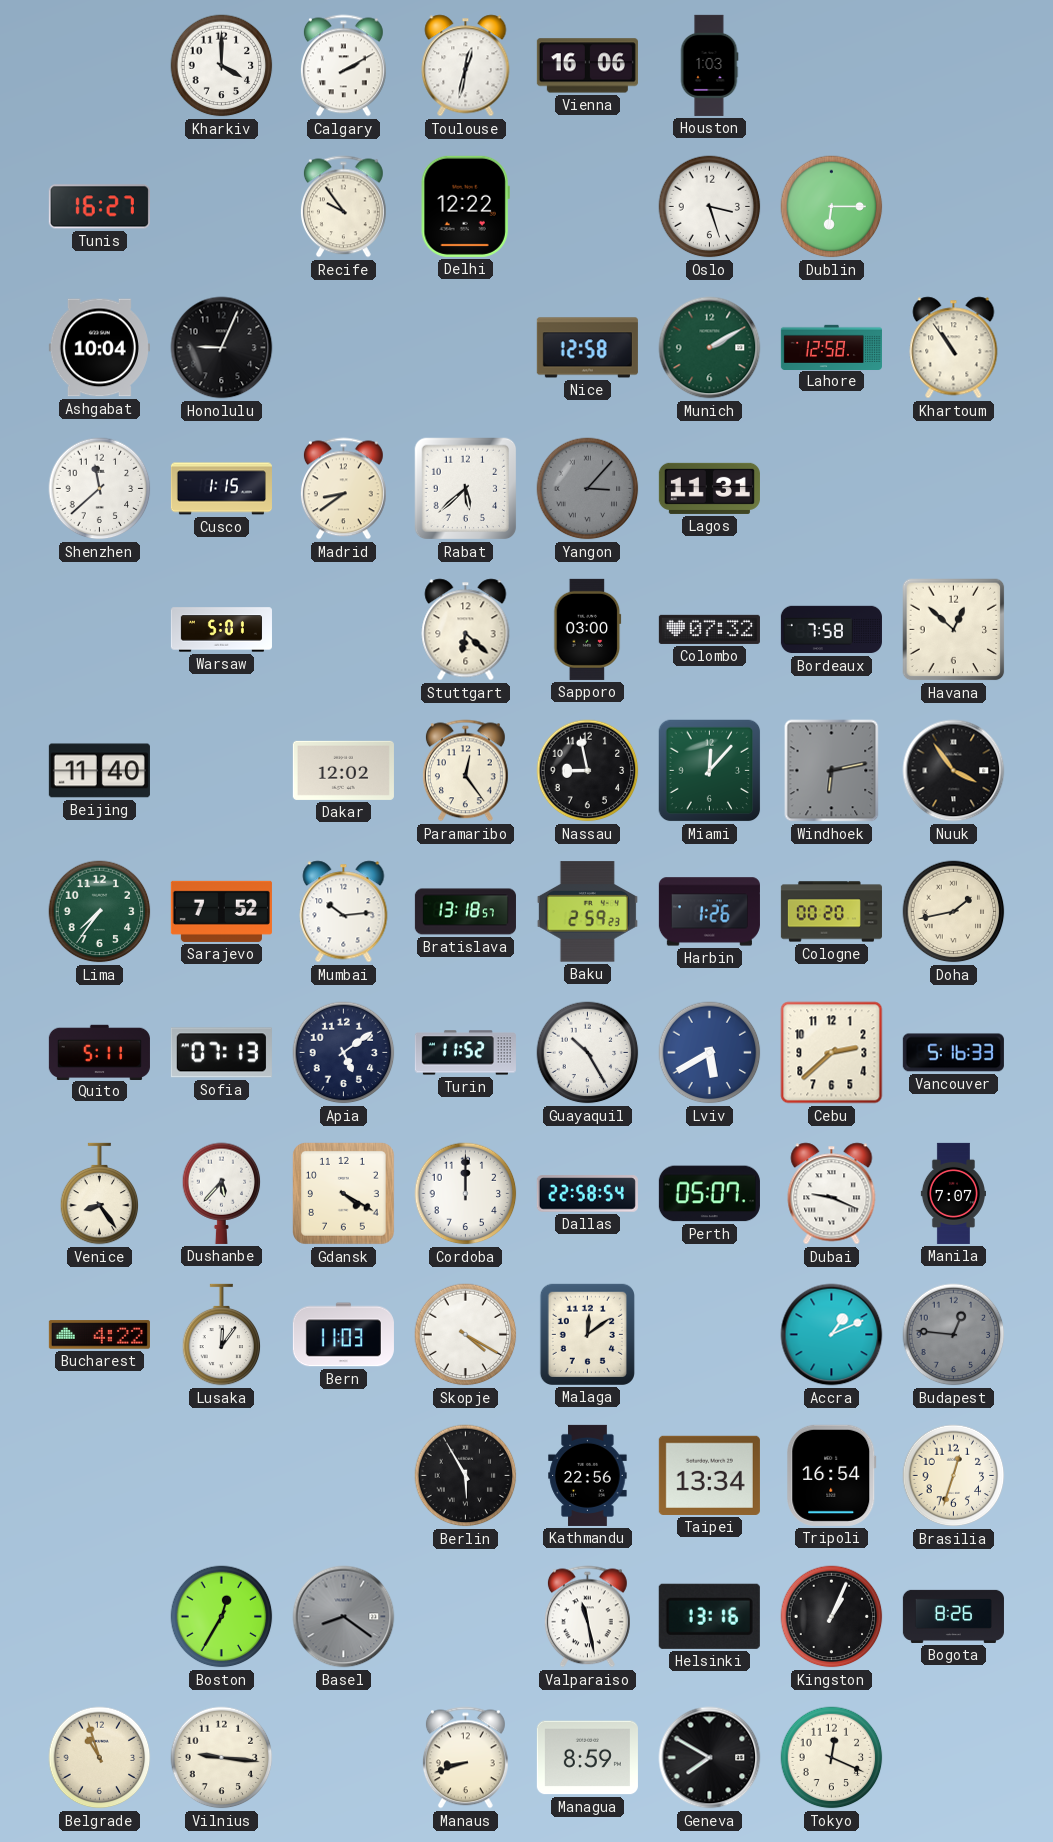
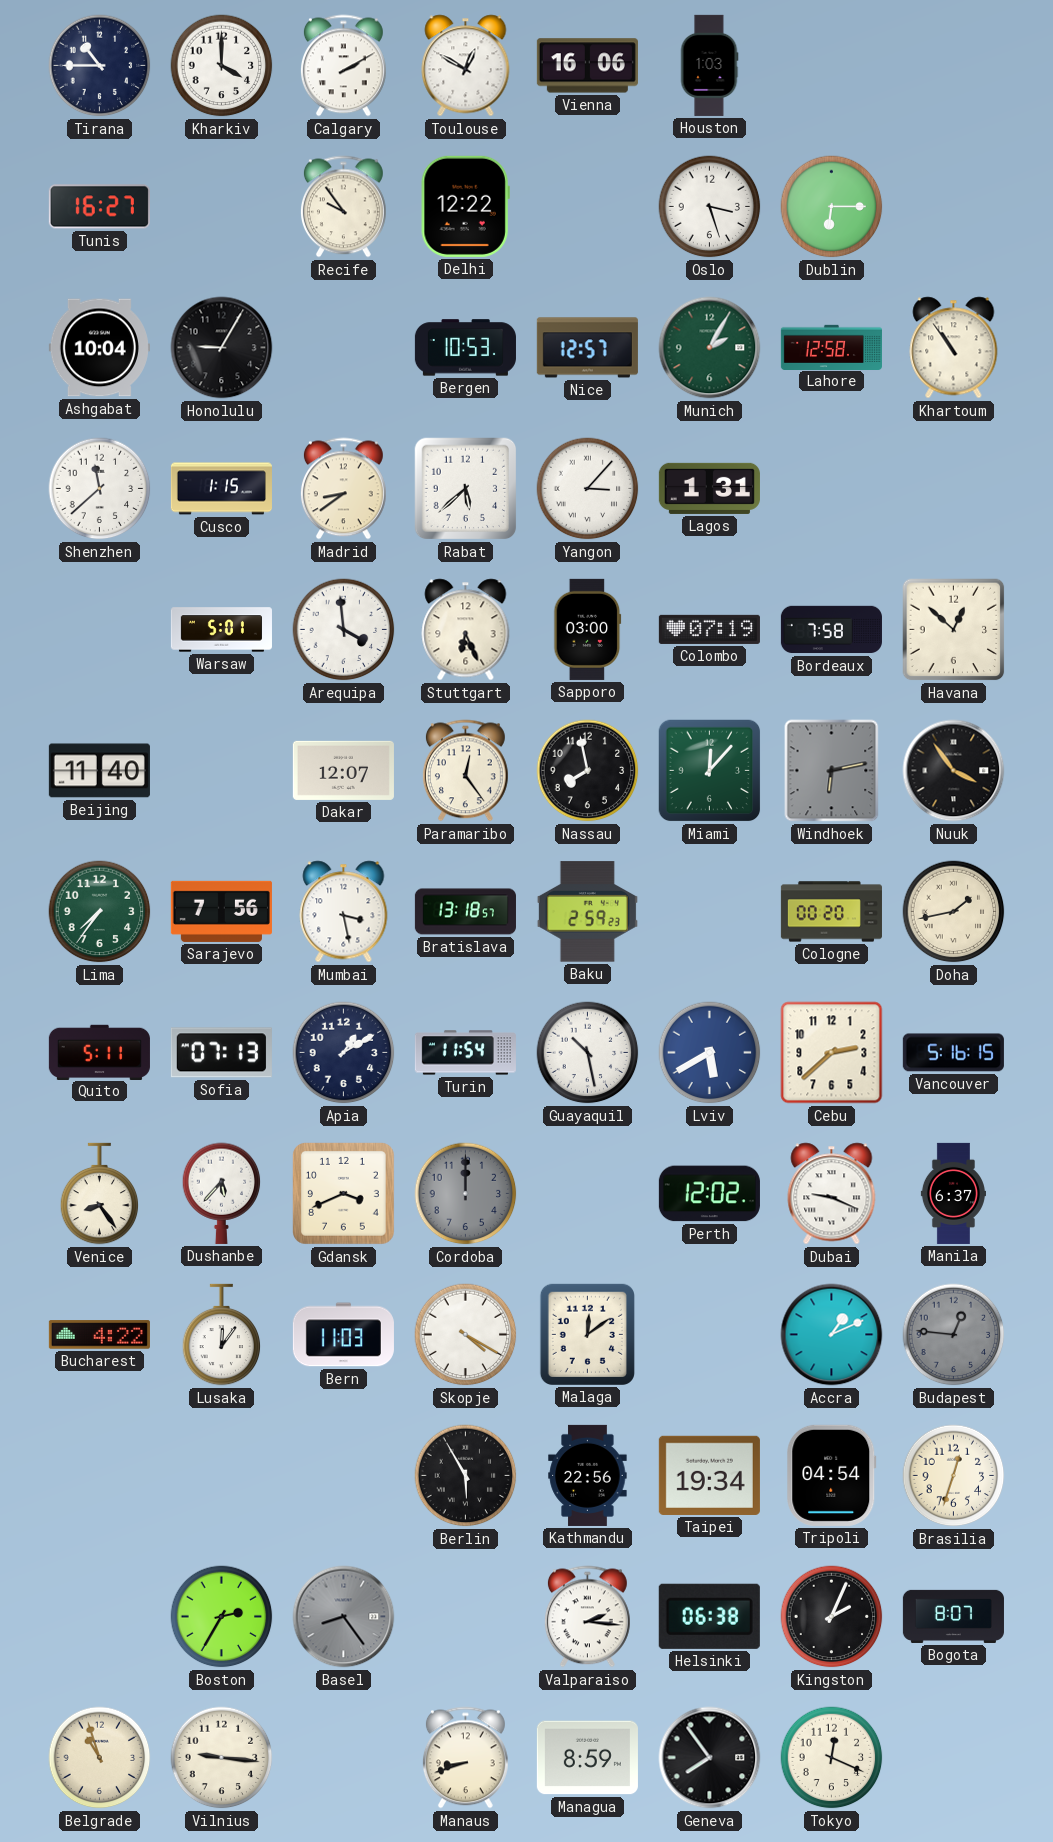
Tirana: none -> 10:45 (100, 66)
Toulouse: 12:32 -> 12:50 (466, 66)
Honolulu: 9:04 -> 9:05 (222, 348)
Bergen: none -> 10:53 (465, 348)
Nice: 12:58 -> 12:57 (587, 348)
Munich: 2:10 -> 2:05 (710, 348)
Yangon dial: grey -> white (588, 489)
Lagos: 11:31 -> 1:31 (709, 488)
Arequipa: none -> 3:59 (344, 630)
Stuttgart: 6:22 -> 6:26 (466, 630)
Colombo: 07:32 -> 07:19 (709, 629)
Dakar: 12:02 -> 12:07 (343, 770)
Nassau: 8:58 -> 7:58 (588, 771)
Sarajevo: 7:52 -> 7:56 (221, 911)
Mumbai: 10:14 -> 3:28 (344, 912)
Harbin: 1:26 -> none (709, 912)
Apia: 5:09 -> 1:10 (344, 1053)
Turin: 11:52 -> 11:54 (465, 1053)
Guayaquil: 10:25 -> 10:28 (588, 1053)
Vancouver: 5:16:33 -> 5:16:15 (953, 1053)
Gdansk: 4:20 -> 3:41 (343, 1193)
Cordoba dial: white -> grey (466, 1194)
Dallas: 22:58 -> none (587, 1194)
Perth: 05:07 -> 12:02 (709, 1194)
Manila: 7:07 -> 6:37 (953, 1193)
Taipei: 13:34 -> 19:34 (709, 1475)
Tripoli: 16:54 -> 04:54 (832, 1475)
Boston: 12:35 -> 2:35 (222, 1617)
Basel: 8:21 -> 8:24 (344, 1617)
Valparaiso: 11:28 -> 2:16 (587, 1617)
Helsinki: 13:16 -> 06:38 (709, 1616)
Kingston: 1:04 -> 2:04 (832, 1617)
Bogota: 8:26 -> 8:07 (953, 1616)
Geneva: 7:50 -> 7:54 (710, 1758)
